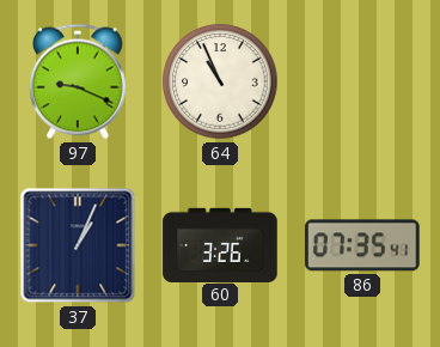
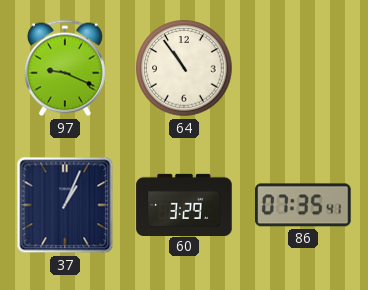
64: 10:56 -> 10:54 (184, 68)
60: 3:26 -> 3:29 (184, 204)
